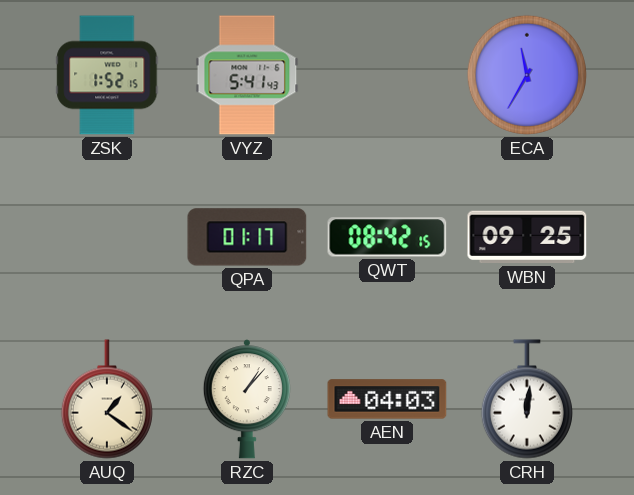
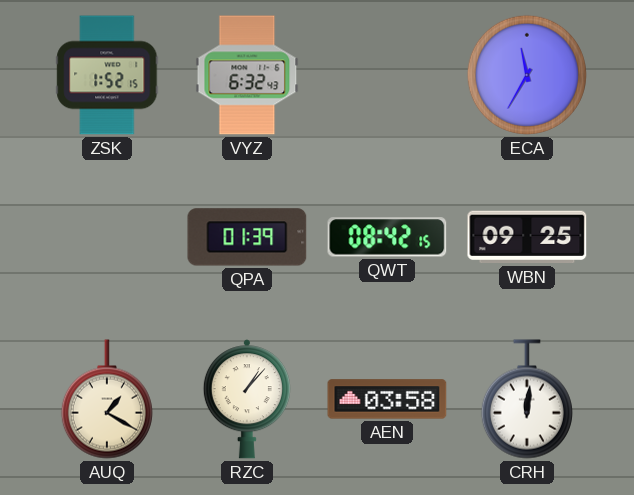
VYZ: 5:41 -> 6:32 (247, 75)
QPA: 01:17 -> 01:39 (247, 237)
AUQ: 1:21 -> 1:20 (107, 399)
AEN: 04:03 -> 03:58 (387, 399)
